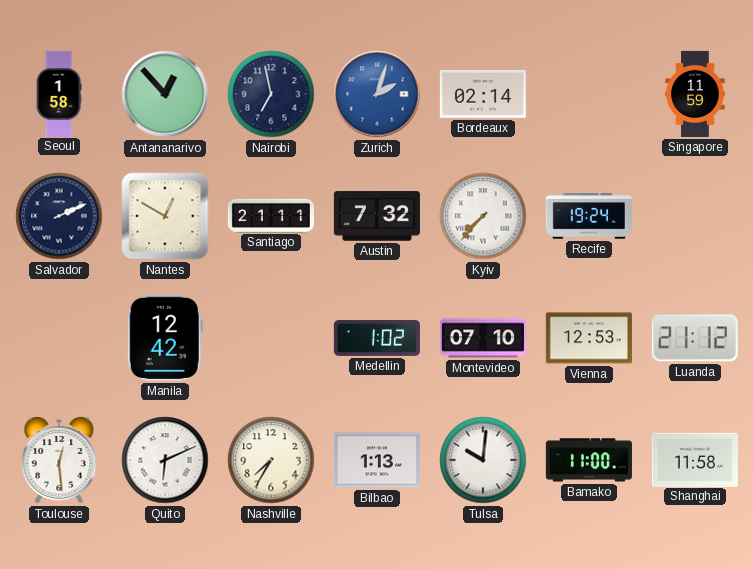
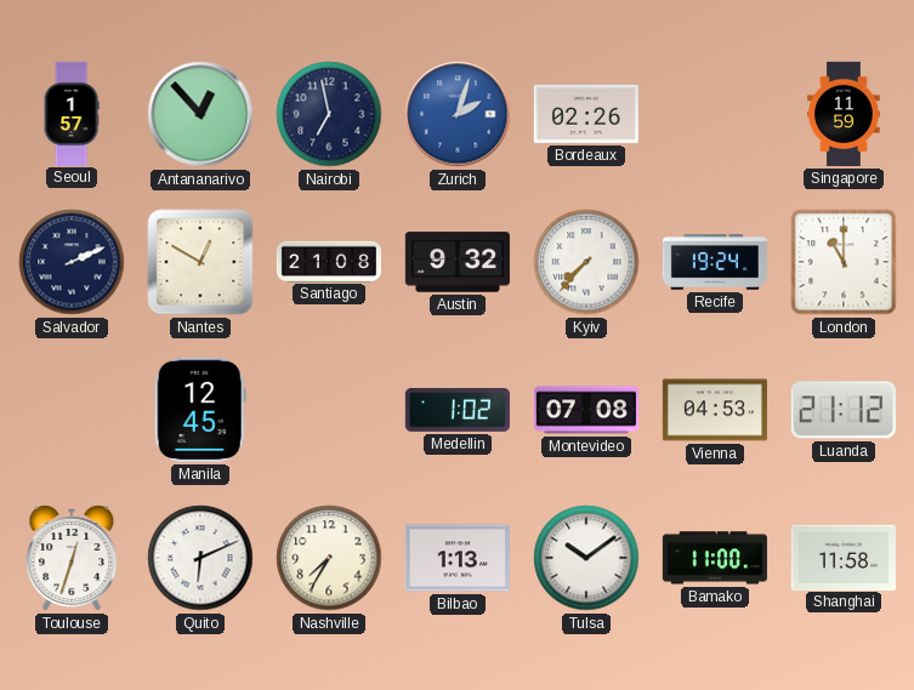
Seoul: 1:58 -> 1:57 (72, 113)
Bordeaux: 02:14 -> 02:26 (586, 114)
Santiago: 21:11 -> 21:08 (329, 261)
Austin: 7:32 -> 9:32 (458, 262)
London: none -> 11:00 (844, 262)
Manila: 12:42 -> 12:45 (200, 410)
Montevideo: 07:10 -> 07:08 (586, 410)
Vienna: 12:53 -> 04:53 (715, 410)
Toulouse: 12:29 -> 12:33 (72, 558)
Tulsa: 10:01 -> 10:09 (586, 558)
